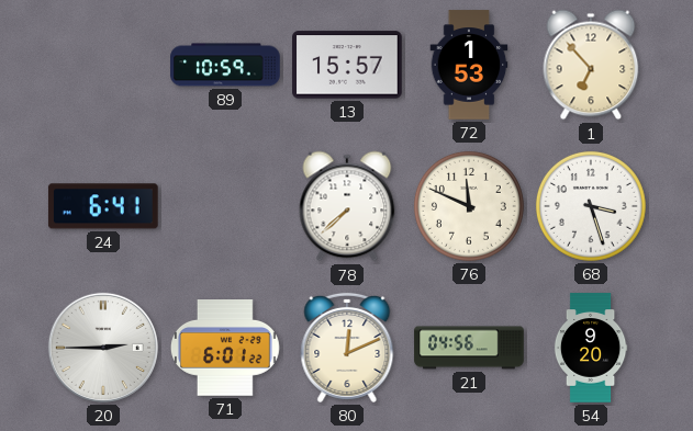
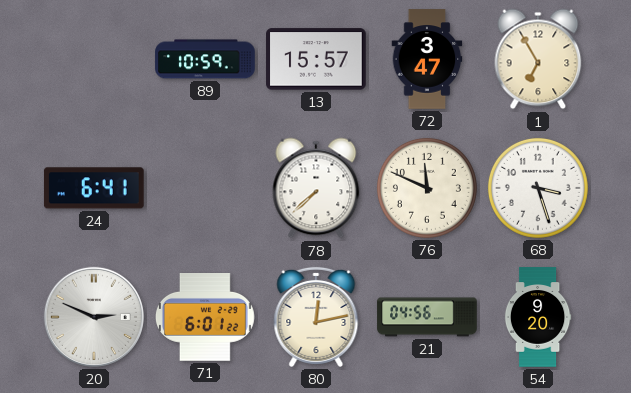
72: 1:53 -> 3:47 (427, 59)
1: 6:53 -> 6:55 (538, 59)
20: 2:45 -> 2:49 (94, 317)
80: 12:11 -> 12:13 (316, 317)
